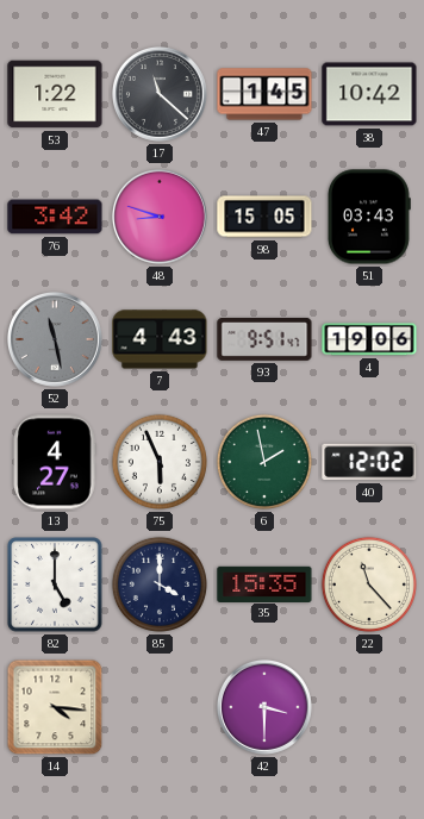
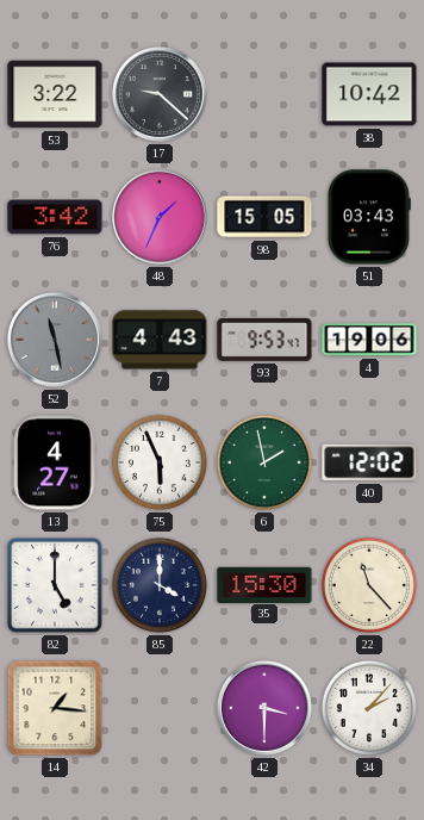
53: 1:22 -> 3:22 (55, 94)
17: 11:22 -> 9:22 (160, 94)
47: 1:45 -> none (264, 94)
48: 8:48 -> 1:34 (160, 217)
93: 9:51 -> 9:53 (264, 340)
35: 15:35 -> 15:30 (264, 584)
14: 4:16 -> 1:16 (55, 708)
34: none -> 2:07 (369, 708)
